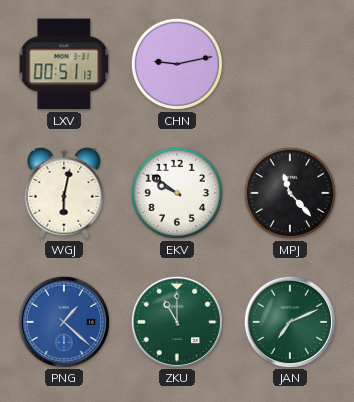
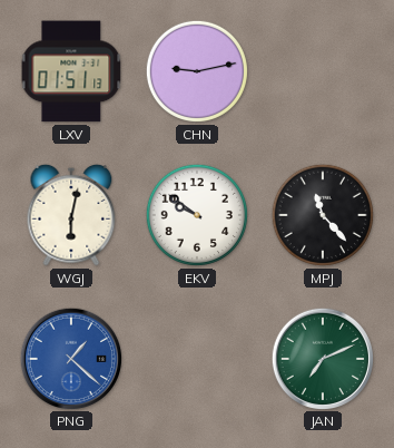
LXV: 00:51 -> 01:51 (71, 71)
ZKU: 11:00 -> none (176, 321)
